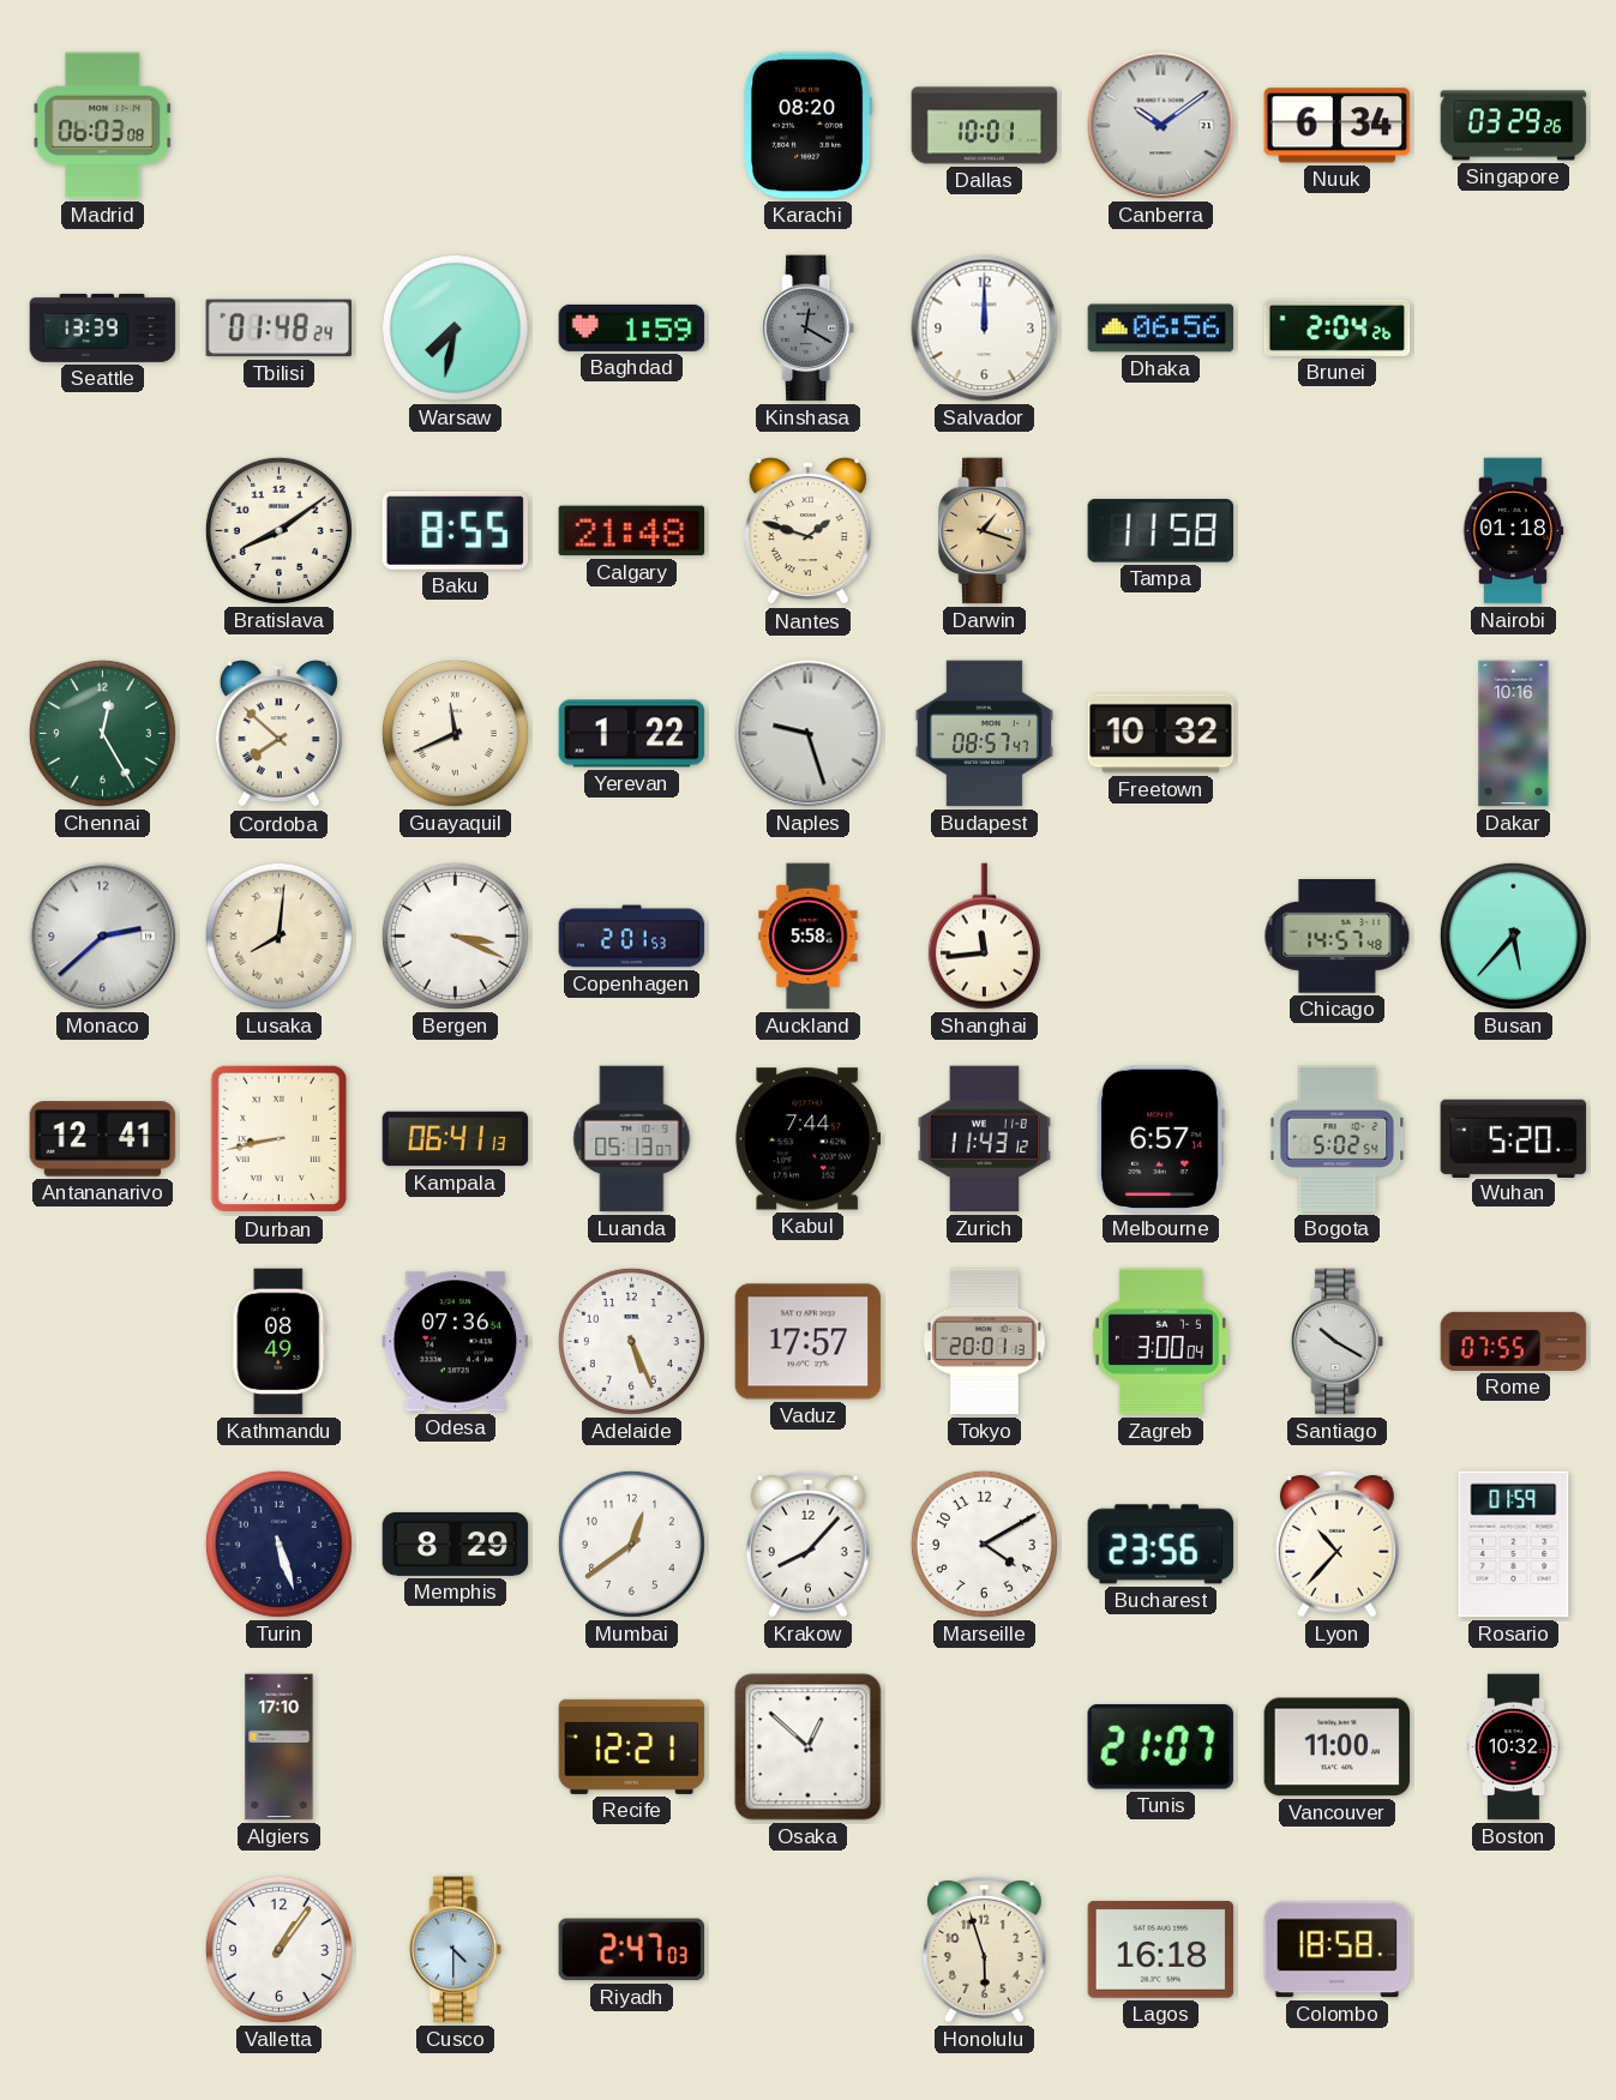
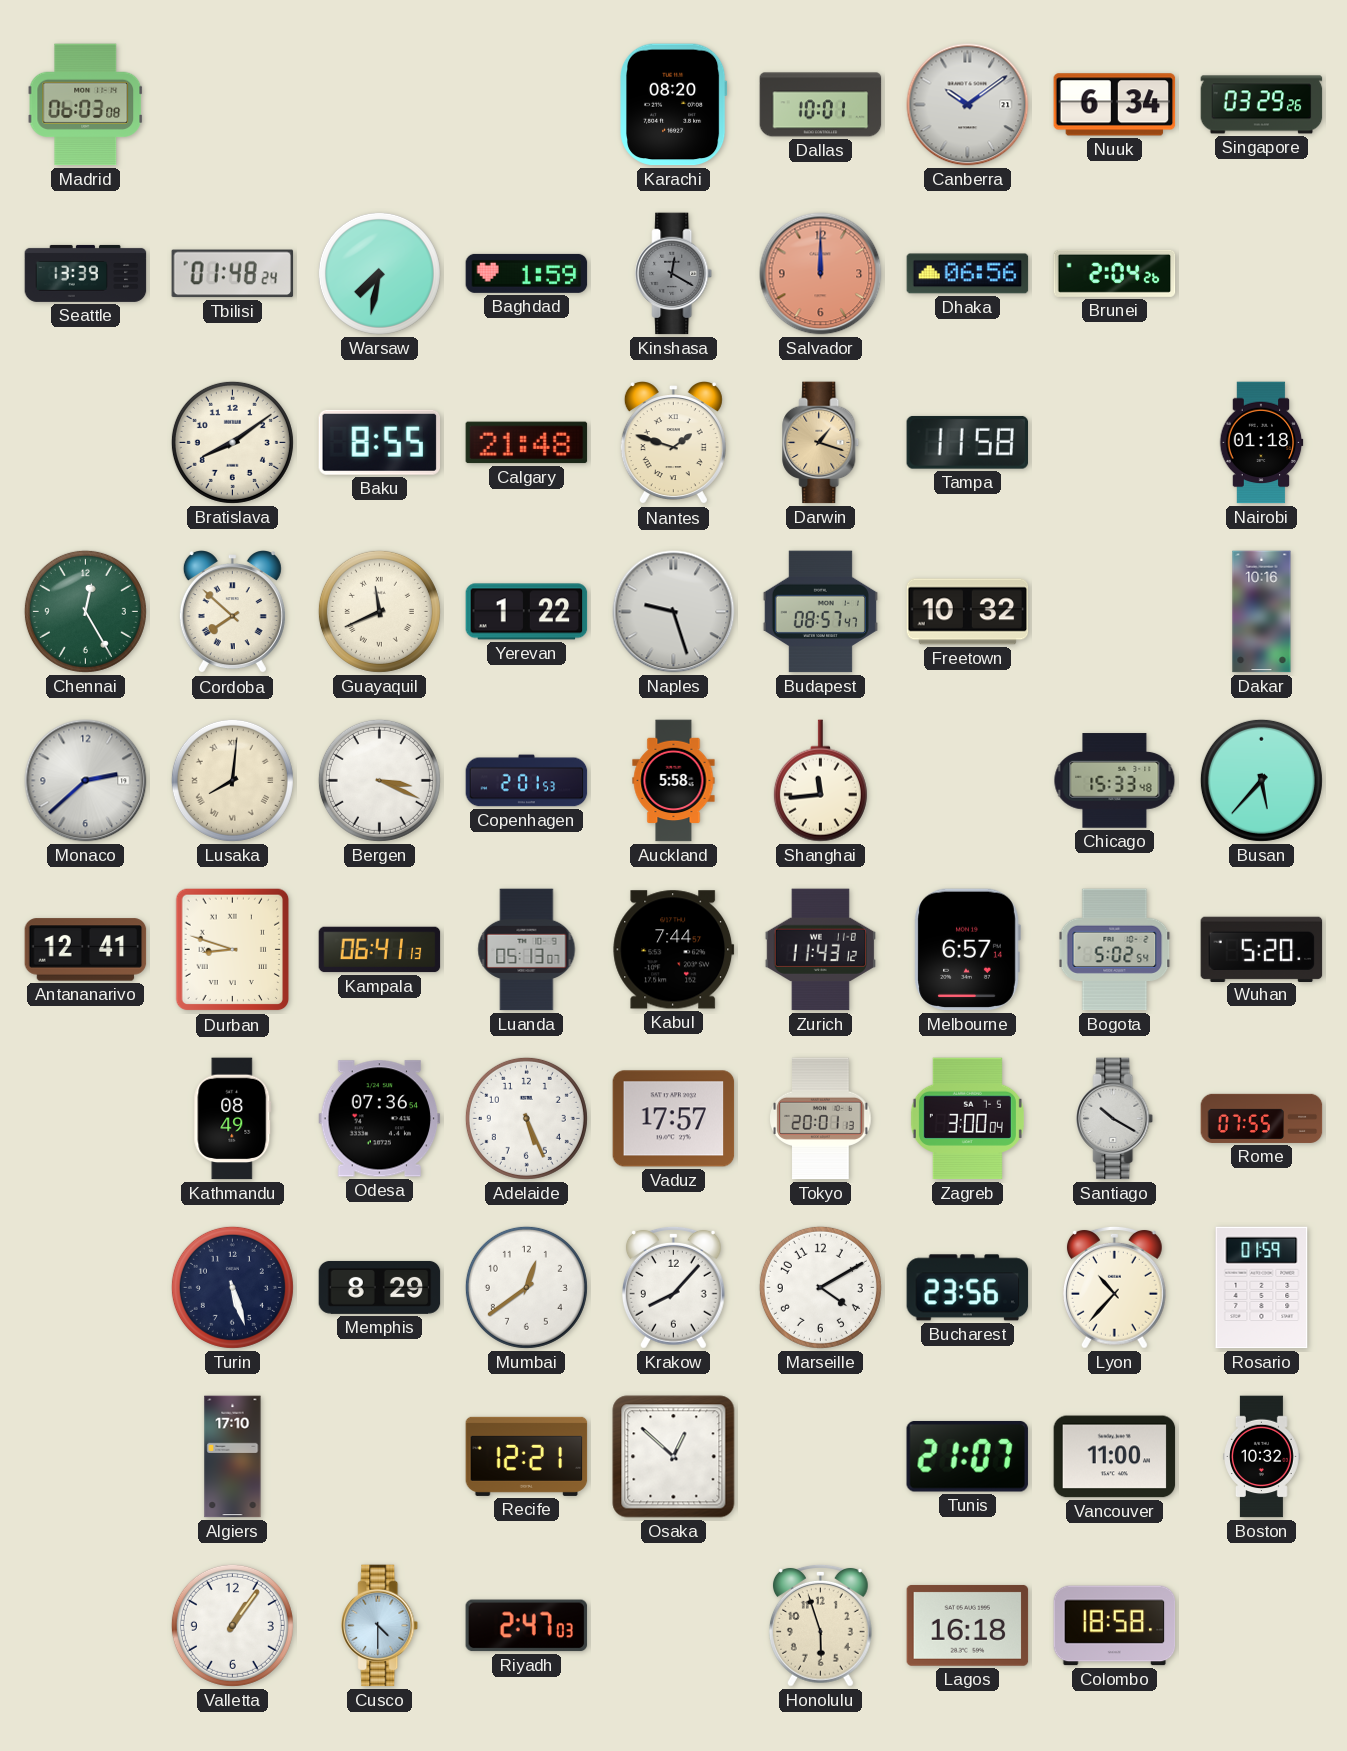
Salvador dial: white -> salmon (821, 274)
Chicago: 14:57 -> 15:33 (1115, 781)
Durban: 8:43 -> 8:48 (233, 950)
